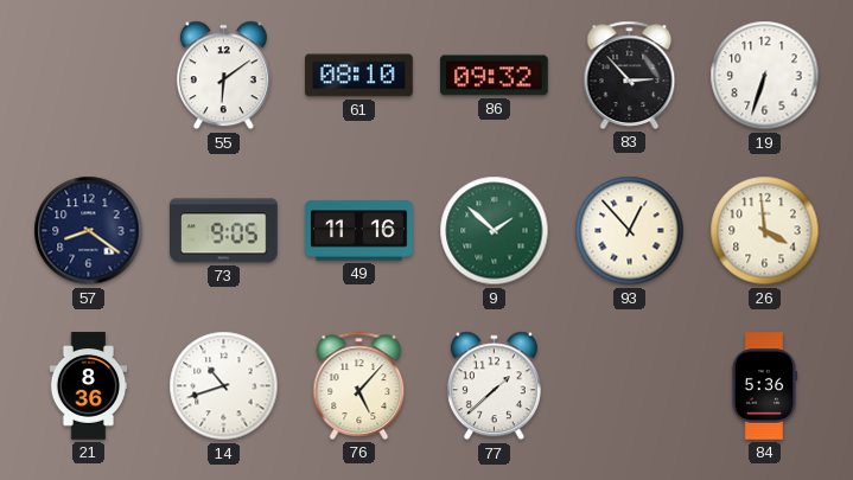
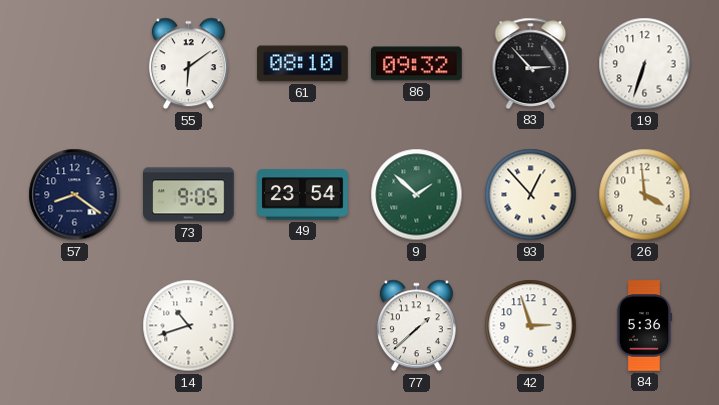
49: 11:16 -> 23:54 (303, 195)
21: 8:36 -> none (89, 386)
76: 5:07 -> none (359, 385)
42: none -> 2:57 (531, 326)
